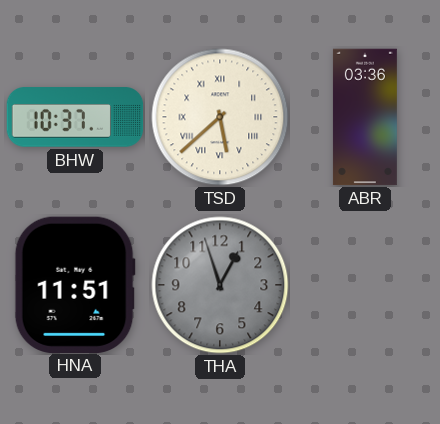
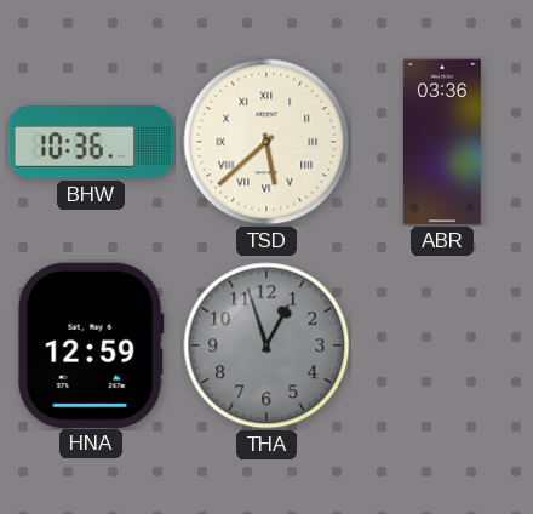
BHW: 10:37 -> 10:36 (91, 142)
HNA: 11:51 -> 12:59 (91, 344)
